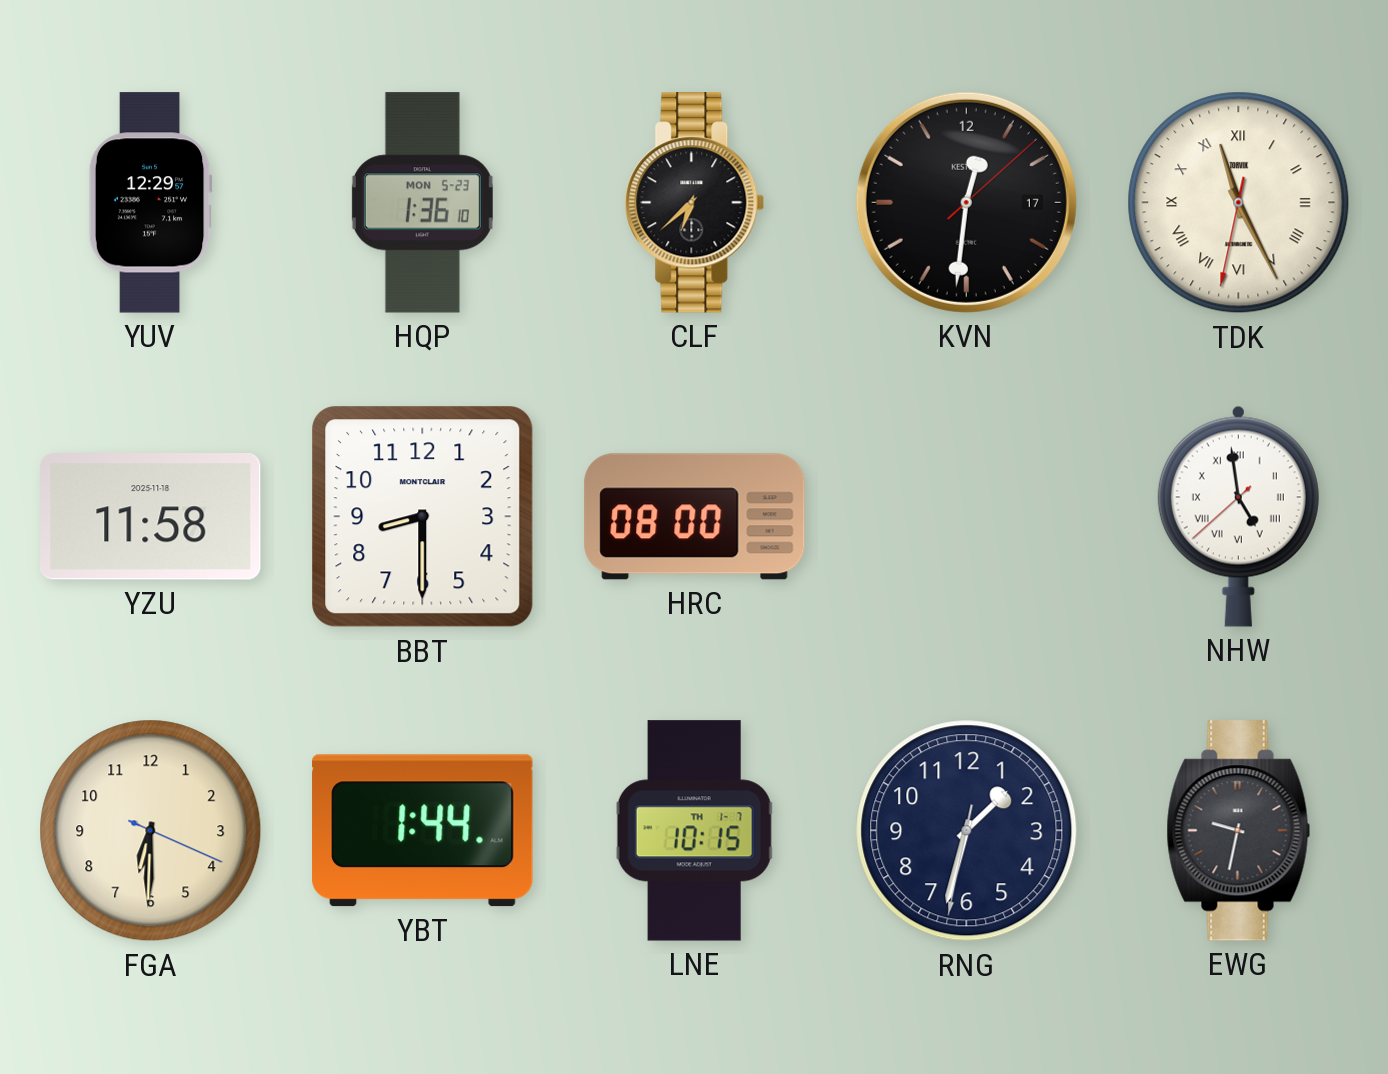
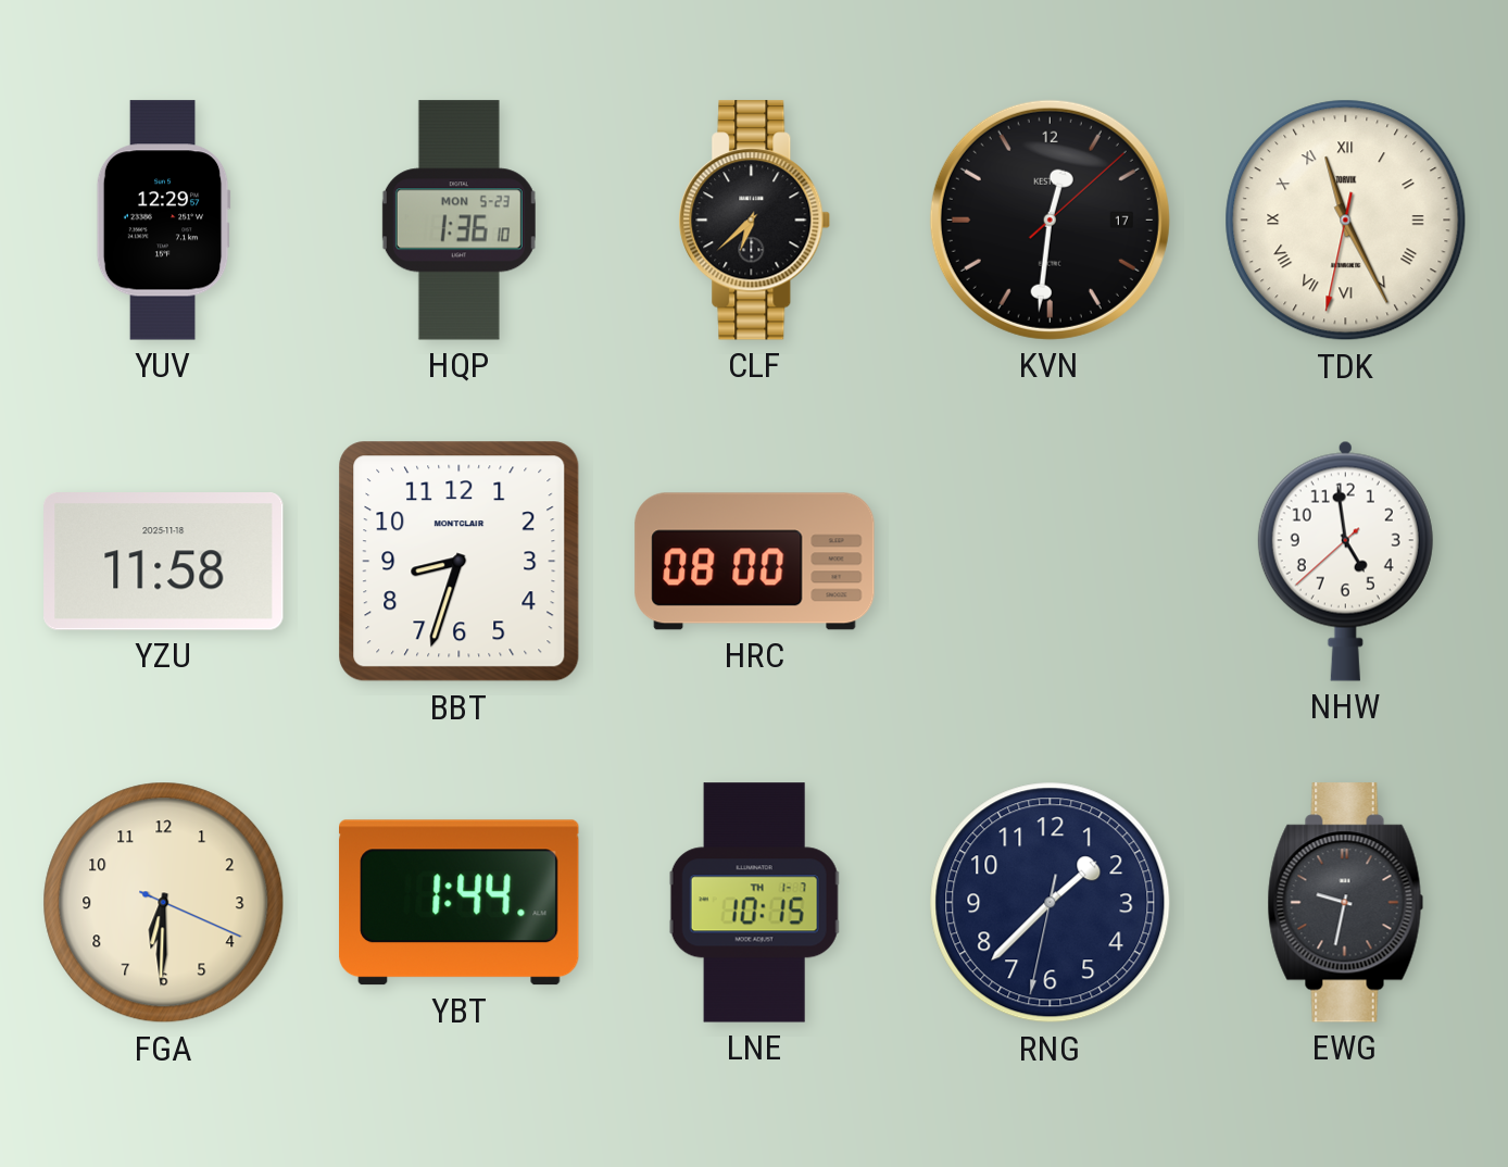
BBT: 8:30 -> 8:33 (460, 562)
NHW numerals: Roman -> Arabic (1345, 561)
RNG: 1:32 -> 1:37 (1051, 903)
